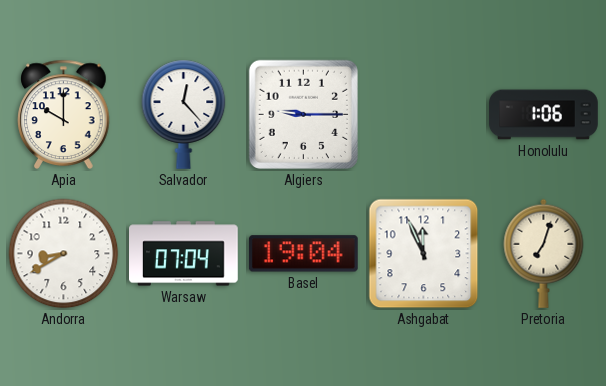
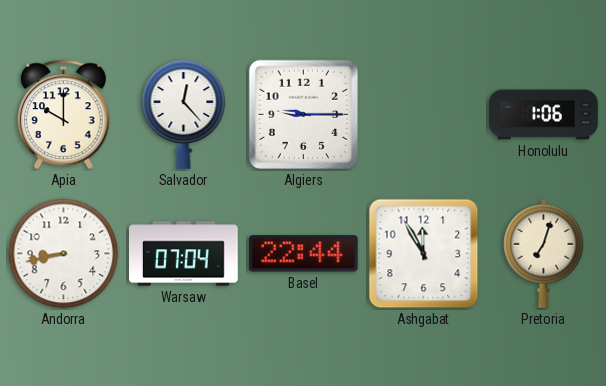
Andorra: 8:40 -> 8:43 (64, 254)
Basel: 19:04 -> 22:44 (303, 254)
Ashgabat: 11:56 -> 11:55 (424, 254)
